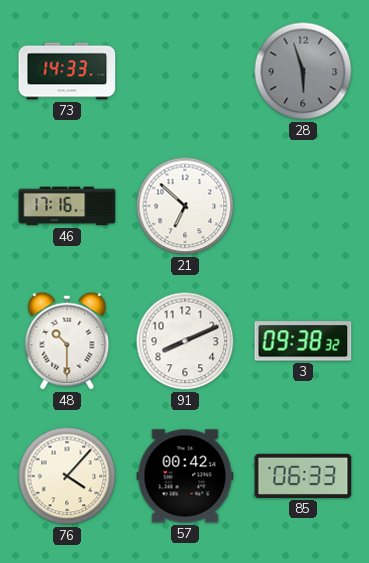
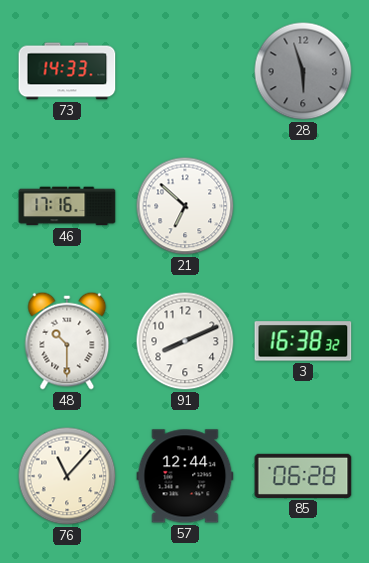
3: 09:38 -> 16:38 (303, 341)
76: 4:07 -> 11:07 (67, 476)
57: 00:42 -> 12:44 (185, 476)
85: 06:33 -> 06:28 (303, 476)
